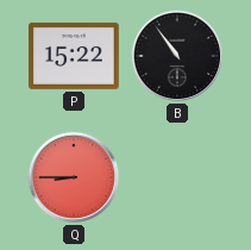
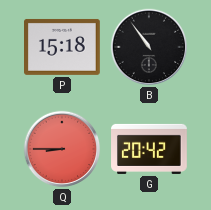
P: 15:22 -> 15:18 (63, 47)
G: none -> 20:42 (149, 149)
